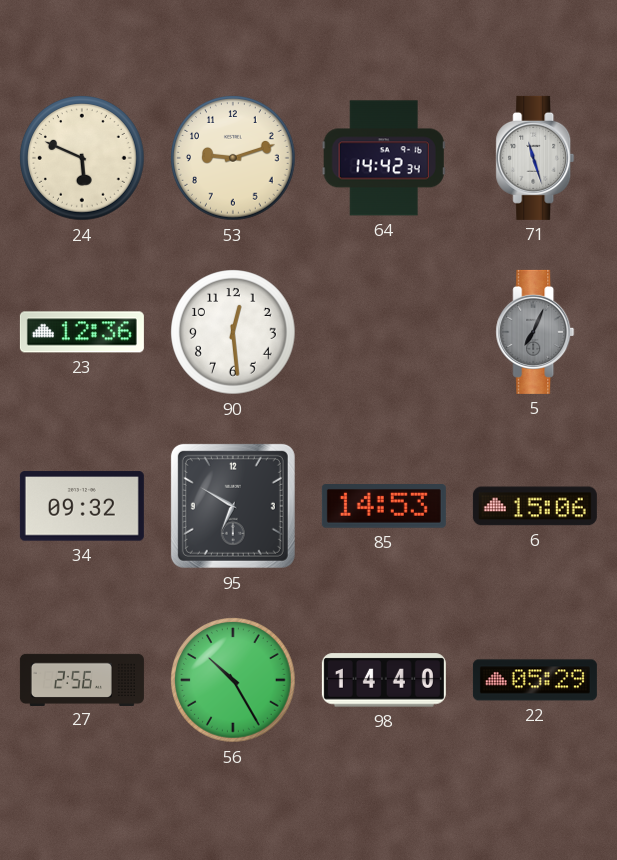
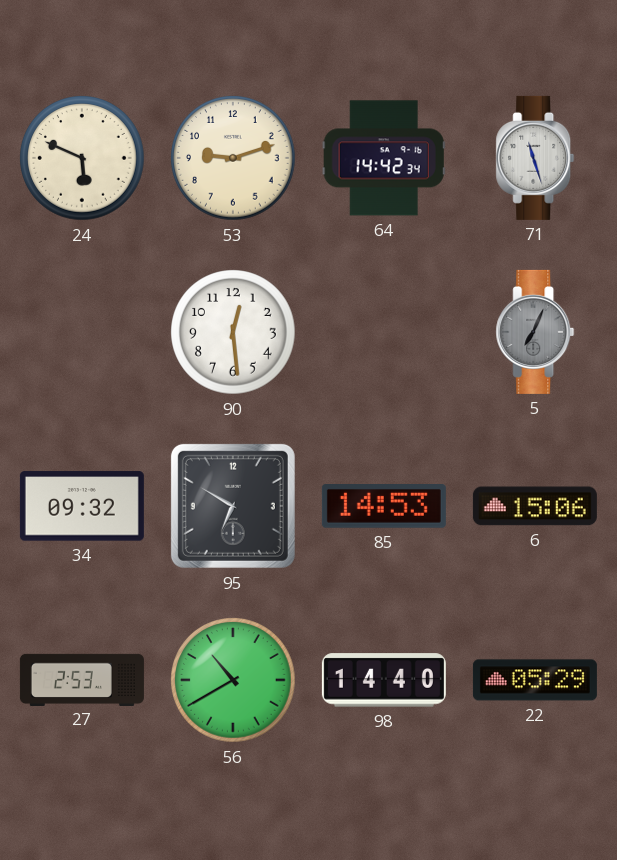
23: 12:36 -> none (82, 332)
27: 2:56 -> 2:53 (82, 679)
56: 10:25 -> 10:40 (233, 680)
